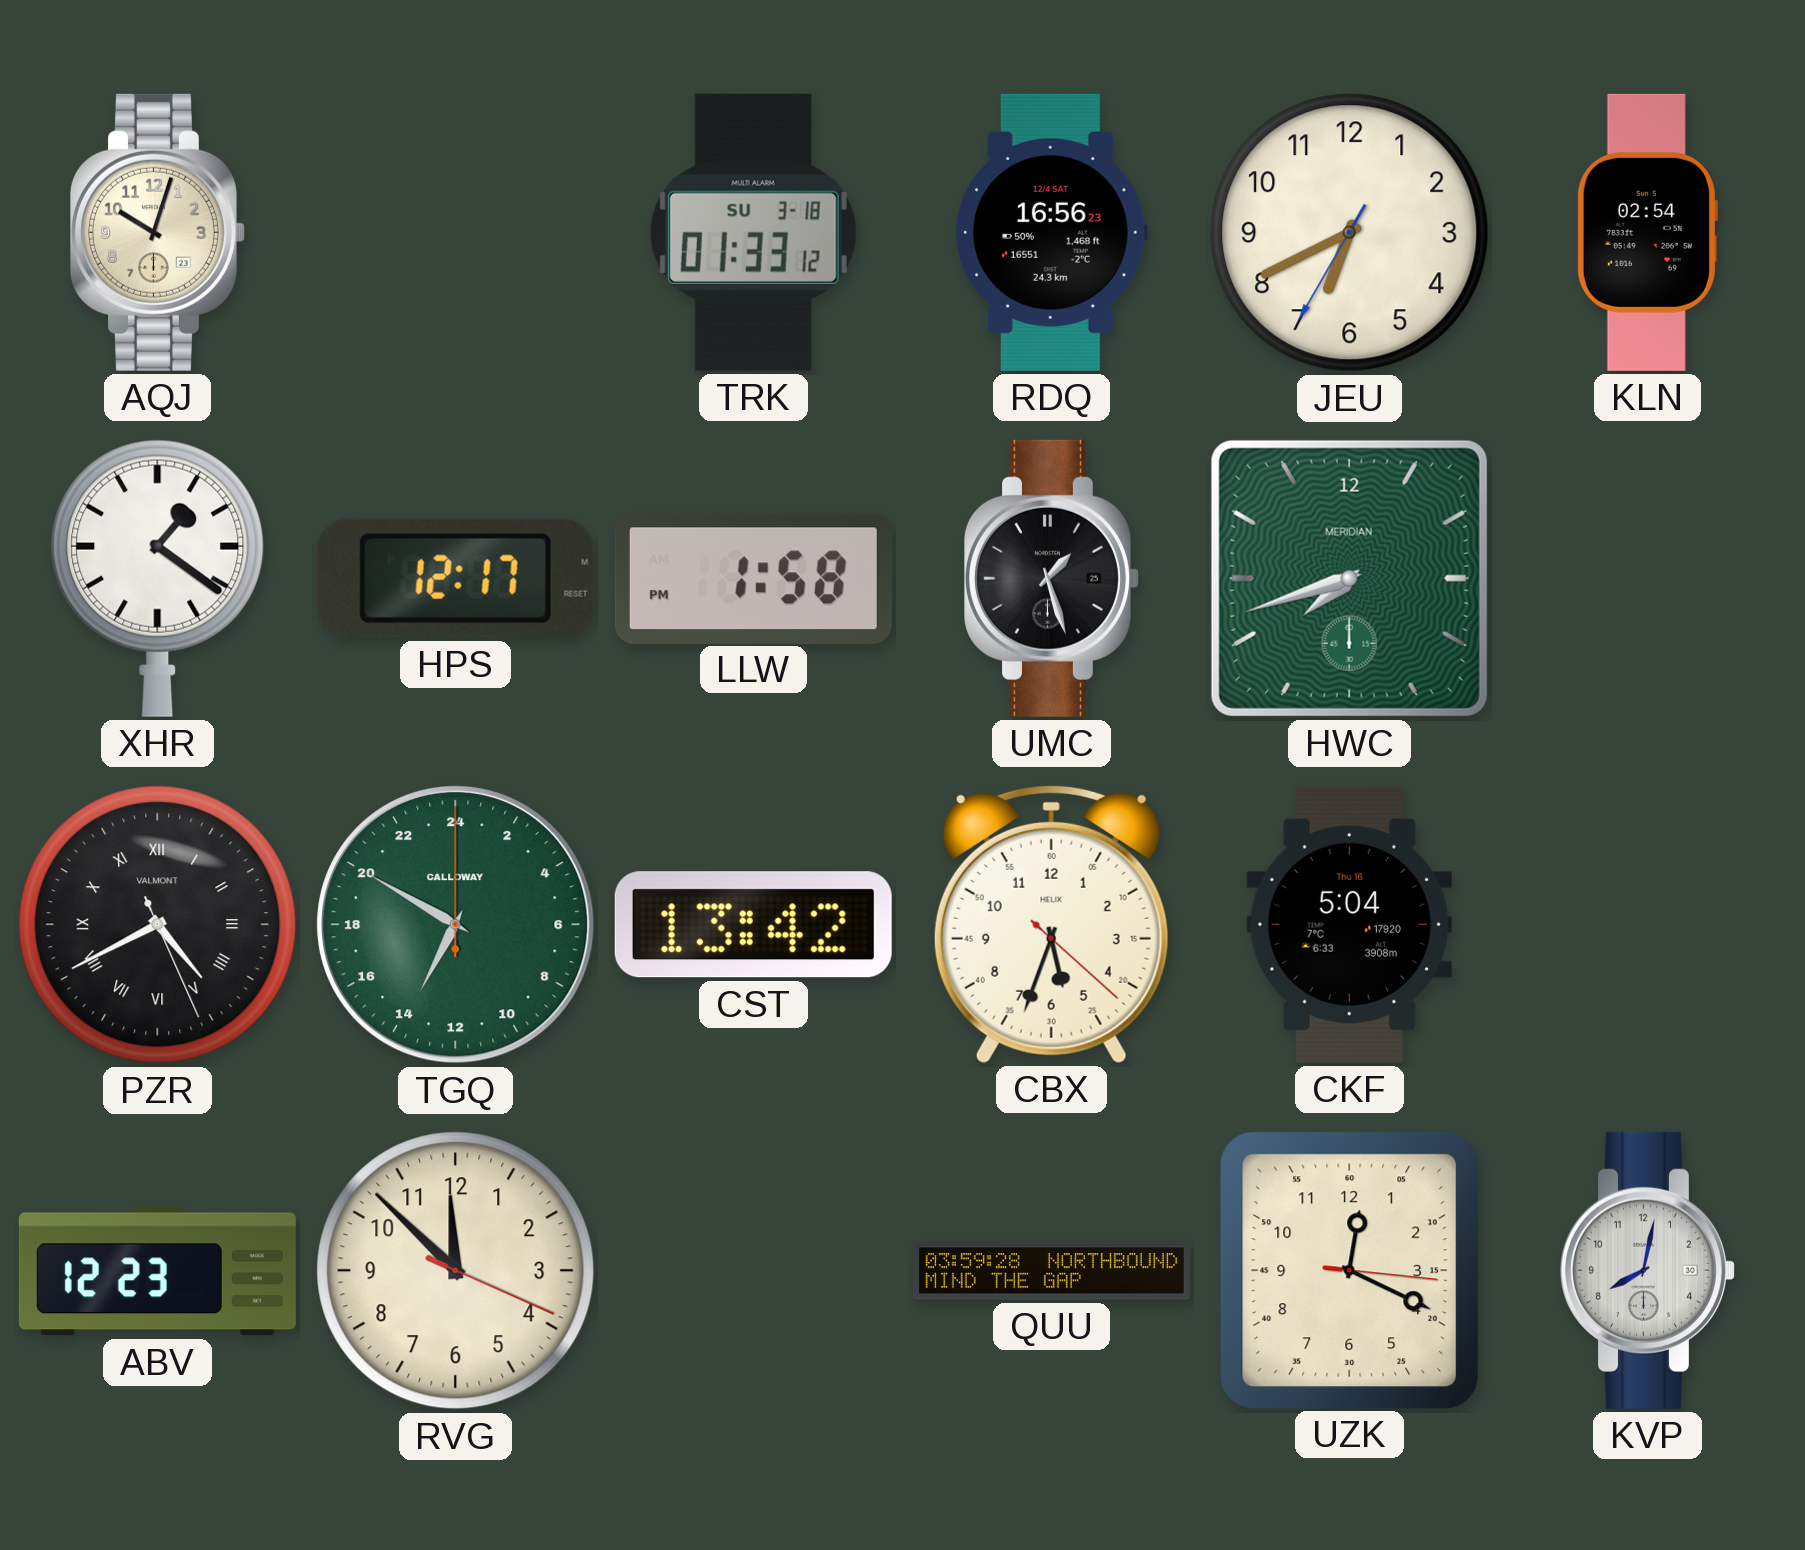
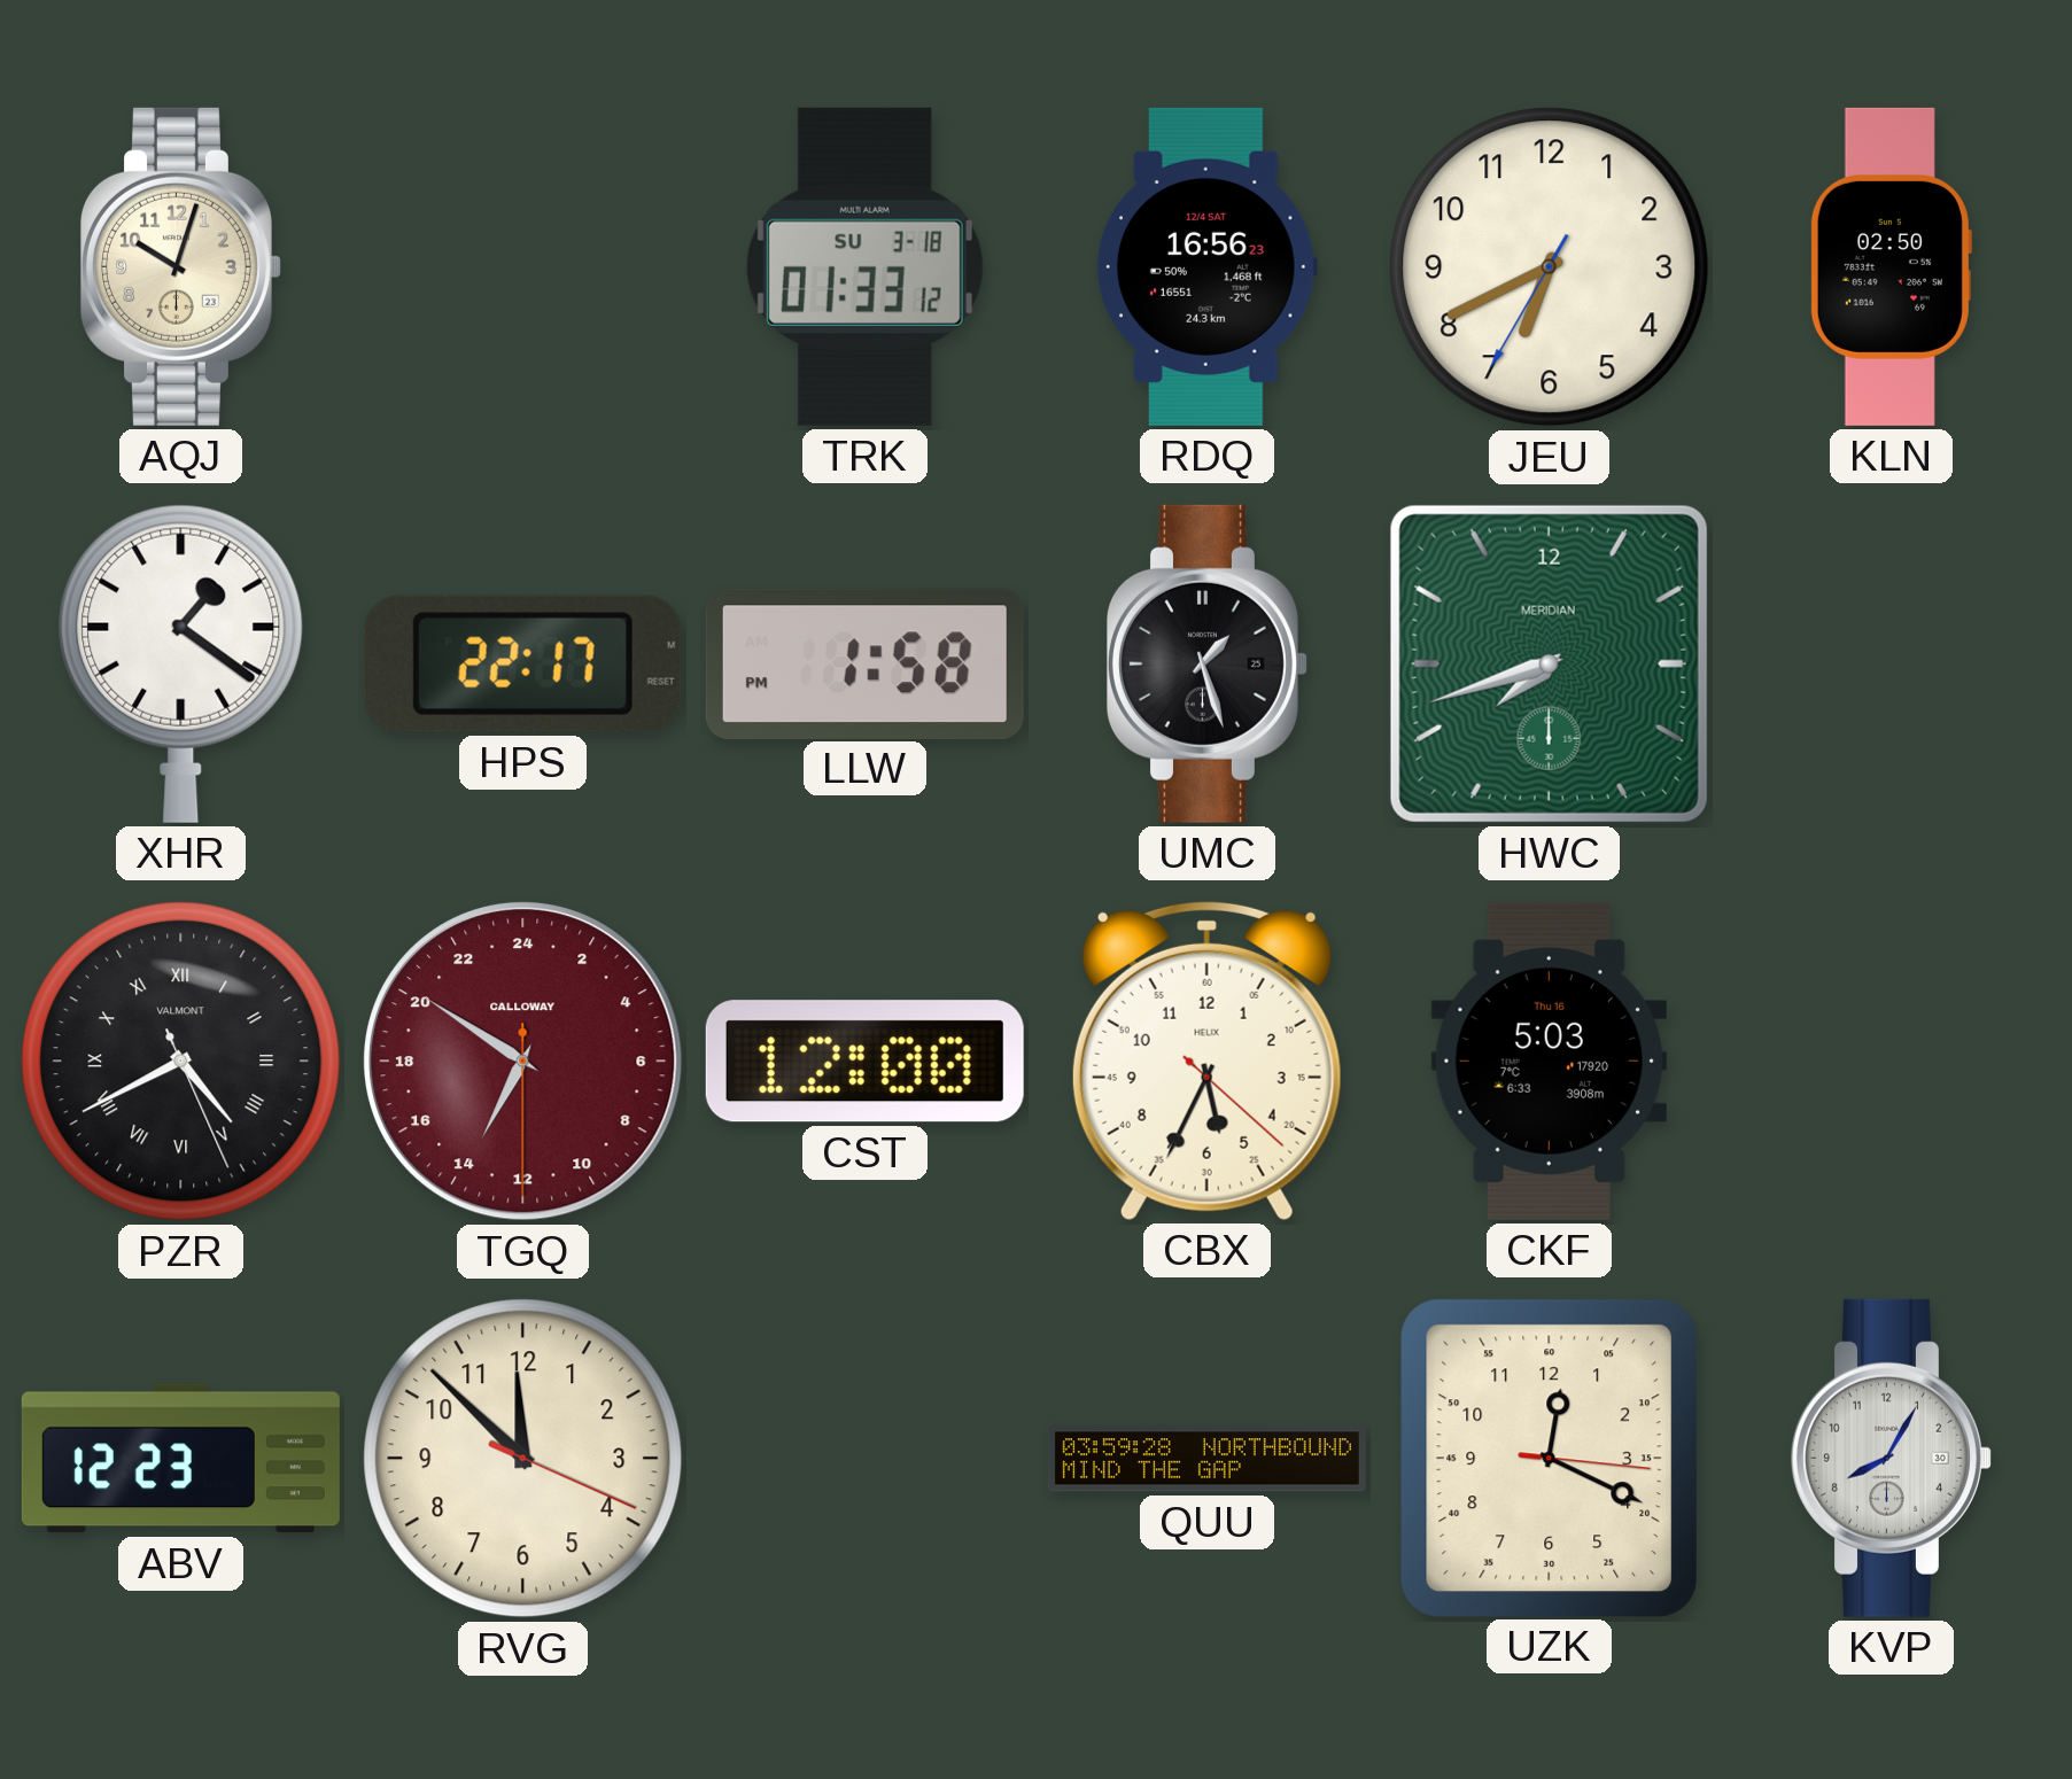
KLN: 02:54 -> 02:50 (1891, 266)
HPS: 12:17 -> 22:17 (522, 663)
TGQ: 13:50:00 -> 13:50:30 (523, 1062)
TGQ dial: green -> burgundy (523, 1062)
CST: 13:42 -> 12:00 (864, 1062)
CBX: 5:33 -> 5:34 (1206, 1061)
CKF: 5:04 -> 5:03 (1549, 1061)
KVP: 8:02 -> 8:05 (1891, 1458)
